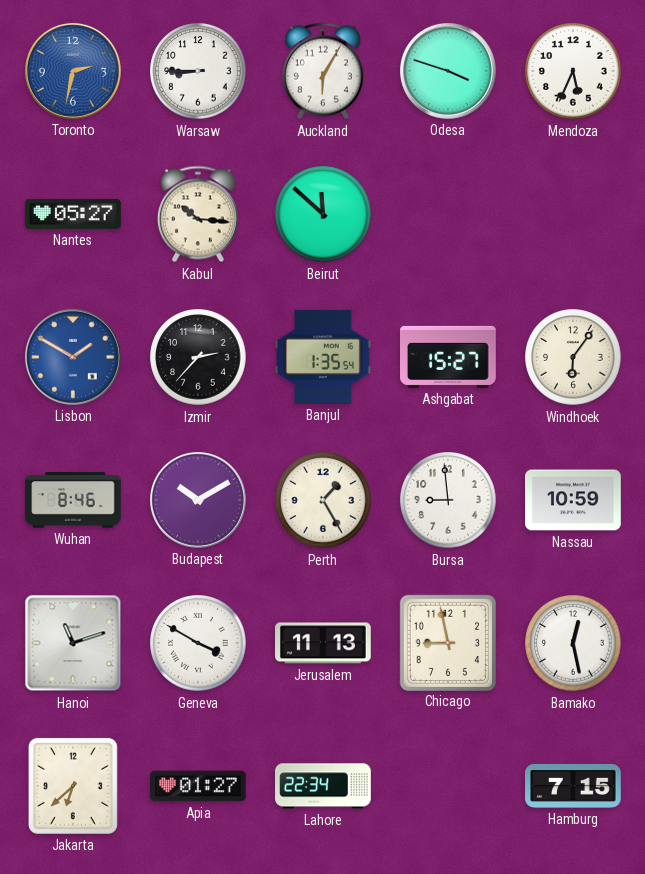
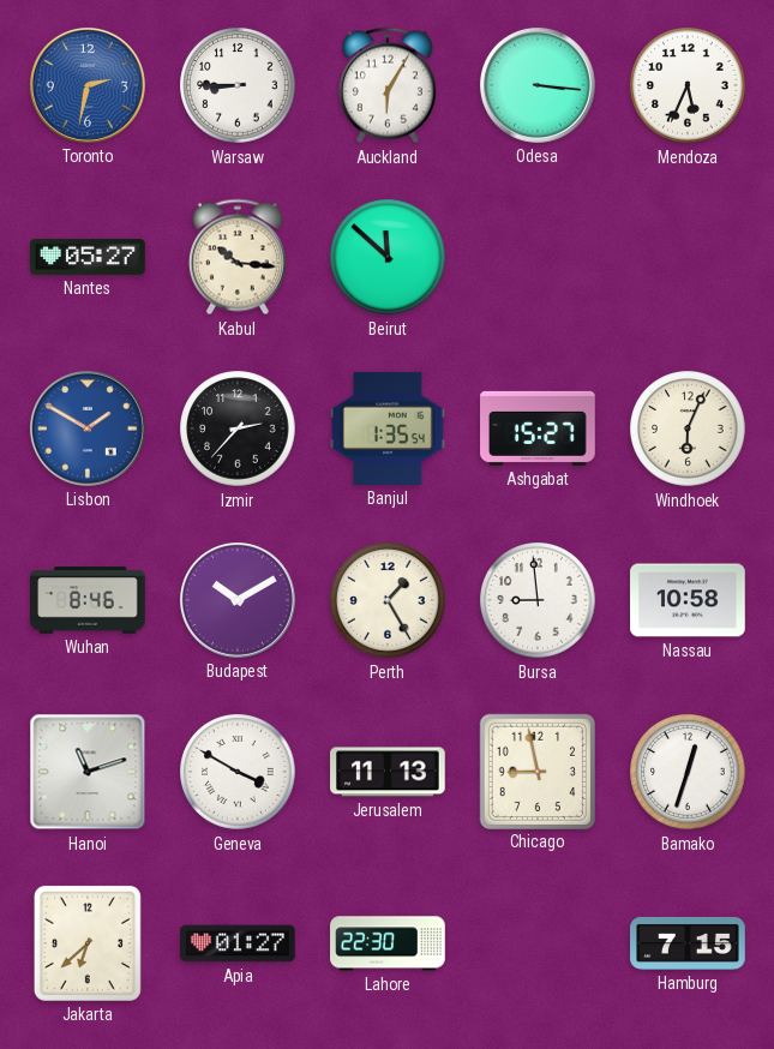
Odesa: 3:48 -> 3:16 (538, 85)
Windhoek: 6:06 -> 6:04 (688, 428)
Nassau: 10:59 -> 10:58 (688, 600)
Bamako: 12:28 -> 12:33 (688, 772)
Lahore: 22:34 -> 22:30 (388, 943)
